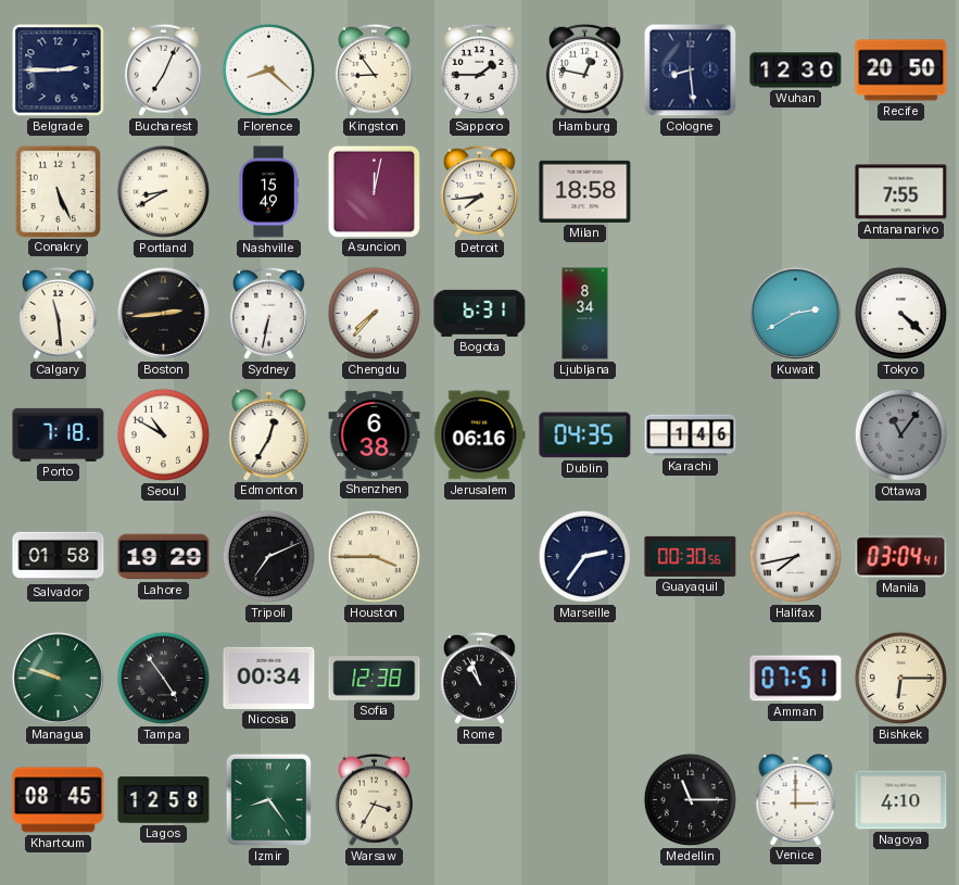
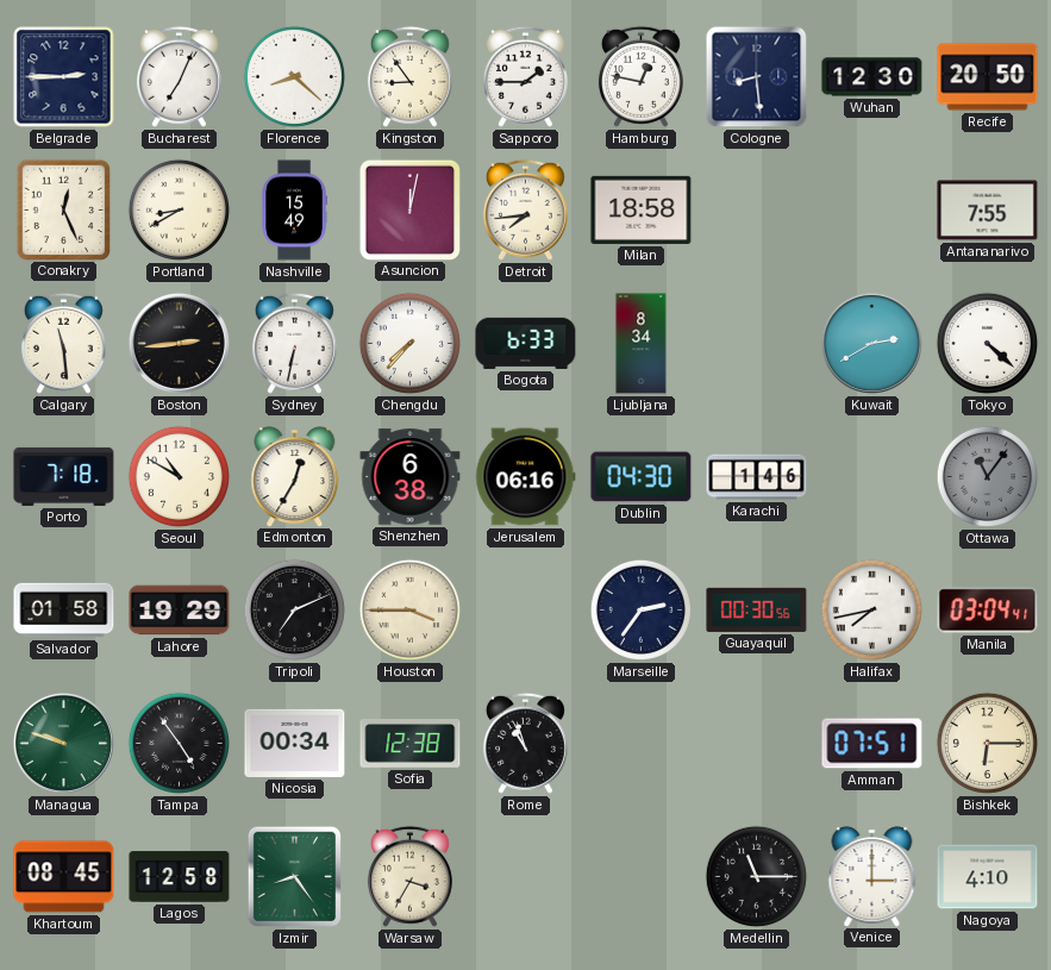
Conakry: 5:26 -> 12:26 (63, 209)
Bogota: 6:31 -> 6:33 (526, 343)
Dublin: 04:35 -> 04:30 (642, 477)
